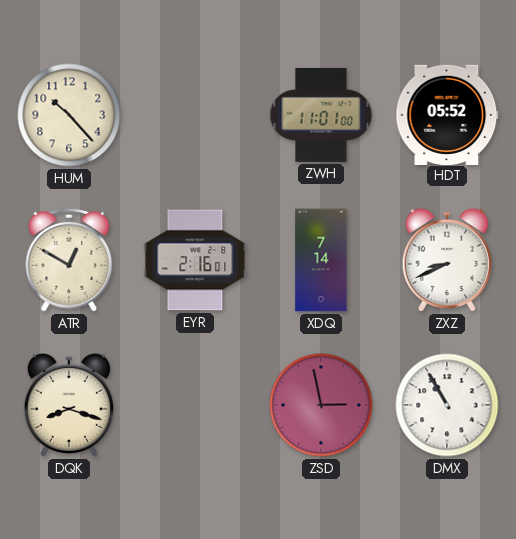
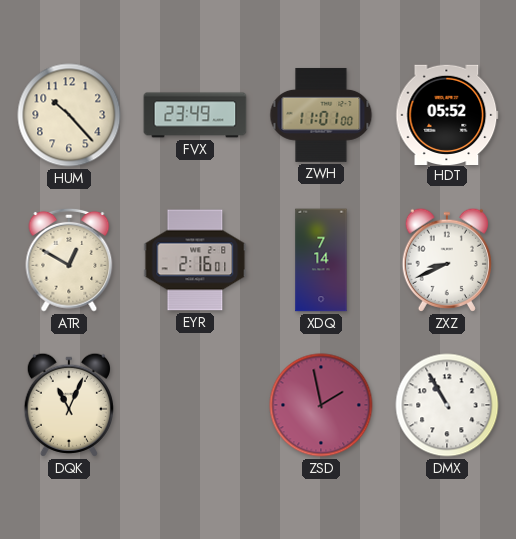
FVX: none -> 23:49 (195, 115)
DQK: 8:18 -> 11:04 (69, 405)
ZSD: 2:58 -> 1:58 (321, 405)
